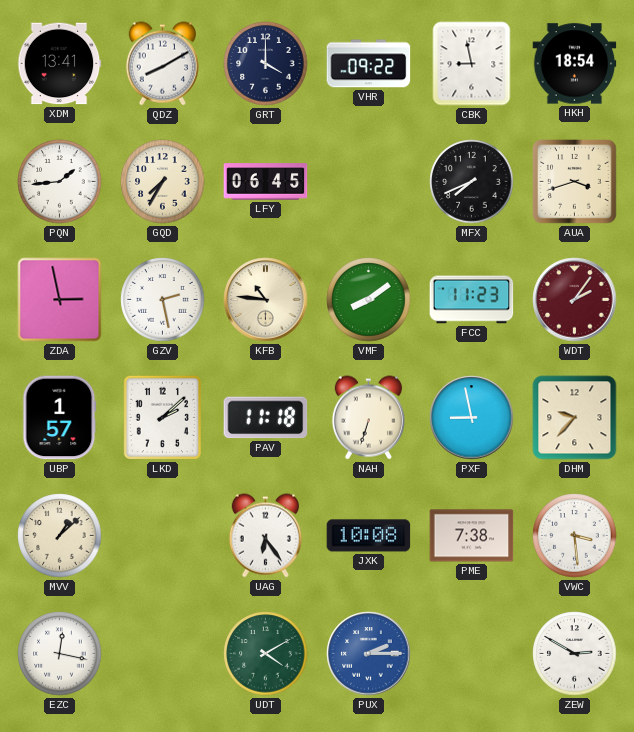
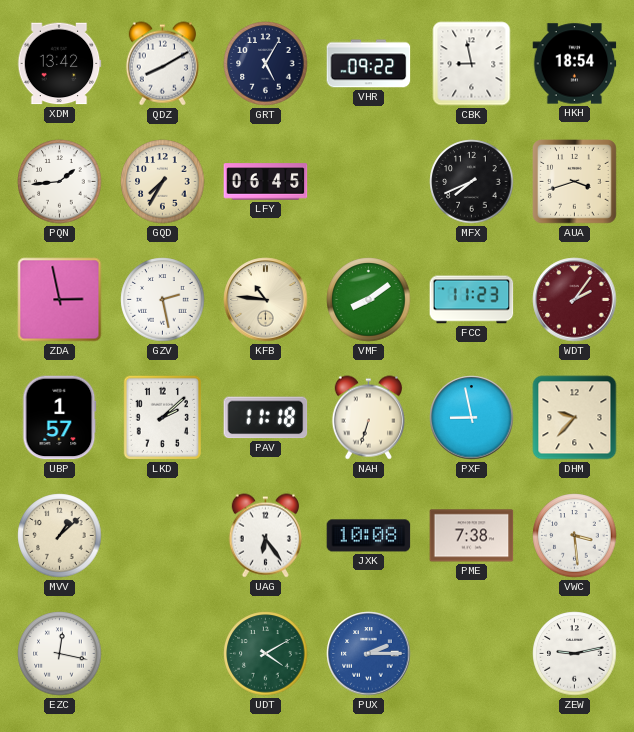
XDM: 13:41 -> 13:42 (59, 64)
GRT: 4:00 -> 5:05 (266, 64)
ZEW: 2:50 -> 9:13 (575, 654)
